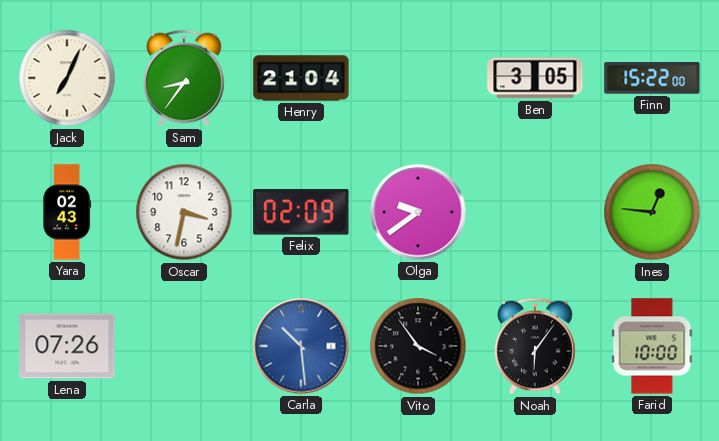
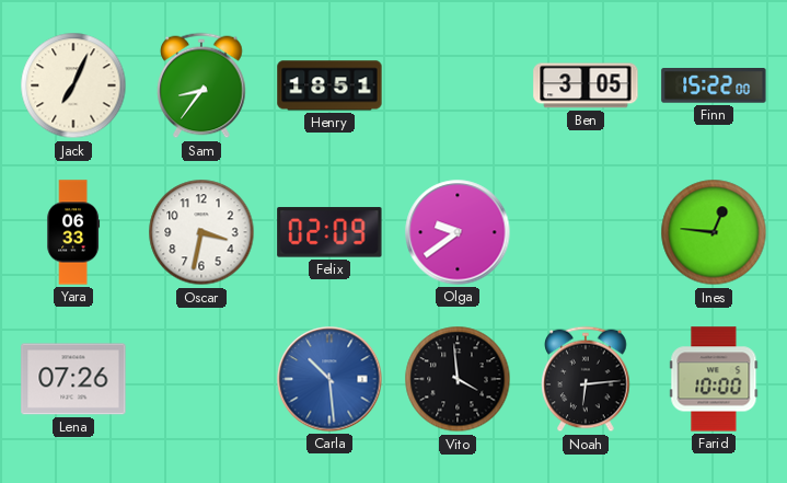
Henry: 21:04 -> 18:51 (329, 85)
Yara: 02:43 -> 06:33 (73, 232)
Vito: 3:54 -> 3:59 (458, 379)
Noah: 6:06 -> 6:14 (586, 379)
